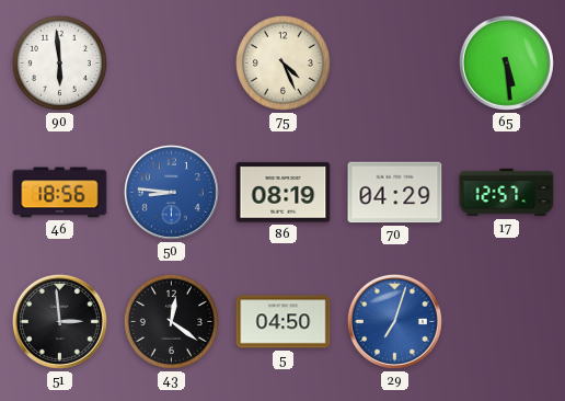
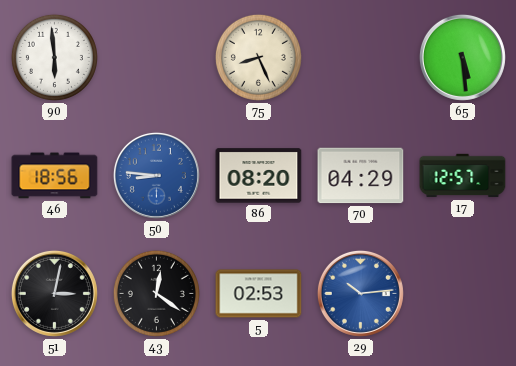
75: 4:26 -> 8:26 (258, 57)
86: 08:19 -> 08:20 (259, 176)
51: 2:59 -> 3:02 (54, 293)
5: 04:50 -> 02:53 (259, 294)
29: 7:03 -> 10:14 (360, 293)
